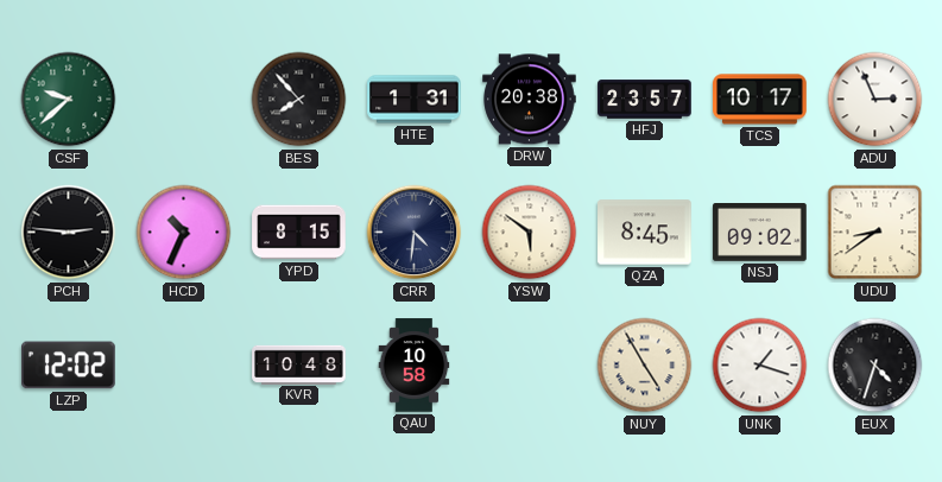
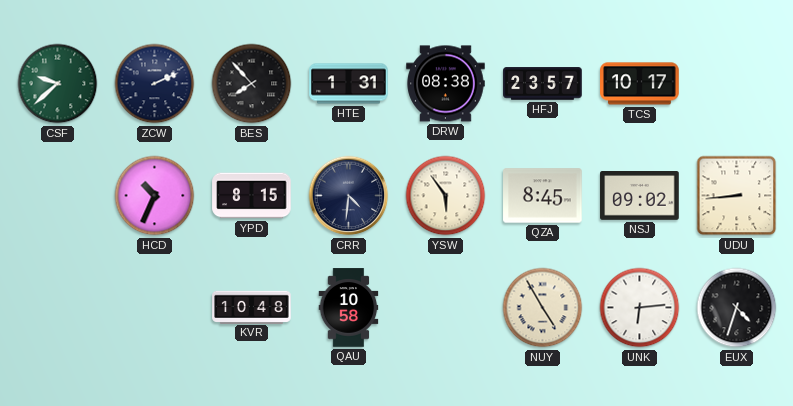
ZCW: none -> 2:11 (155, 84)
DRW: 20:38 -> 08:38 (446, 84)
ADU: 2:56 -> none (875, 100)
PCH: 2:46 -> none (69, 233)
YSW: 5:51 -> 5:54 (446, 196)
UDU: 8:39 -> 8:44 (737, 196)
LZP: 12:02 -> none (69, 366)
UNK: 1:18 -> 6:14 (640, 308)
